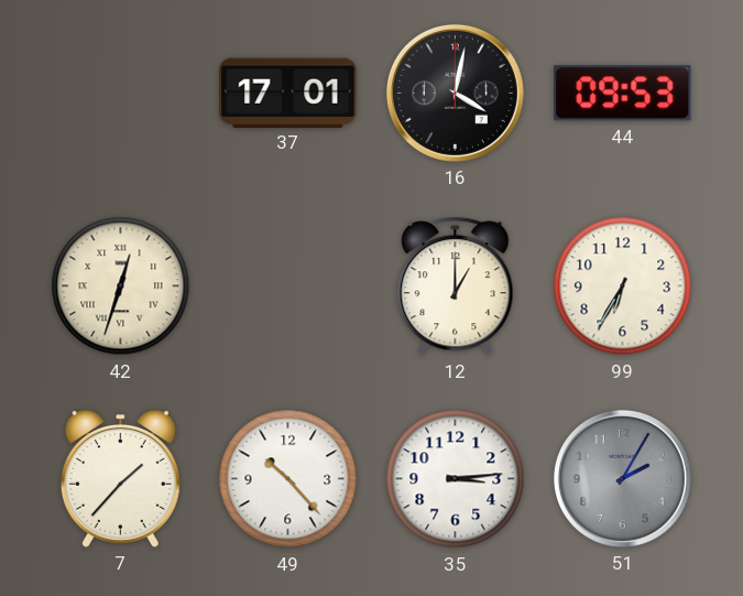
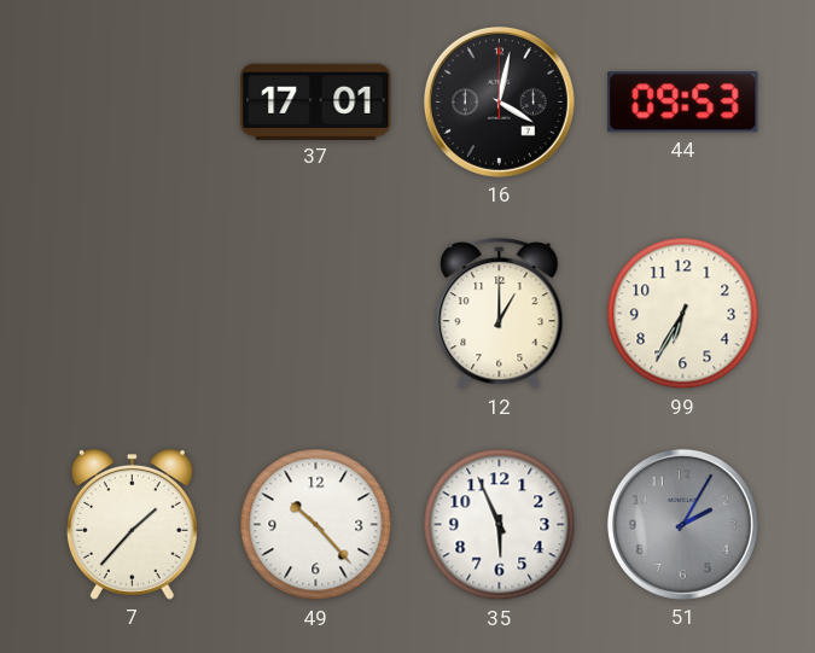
42: 12:33 -> none (121, 286)
35: 3:14 -> 5:56 (500, 525)
